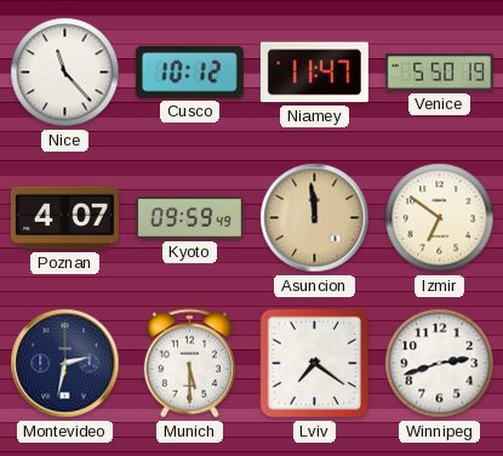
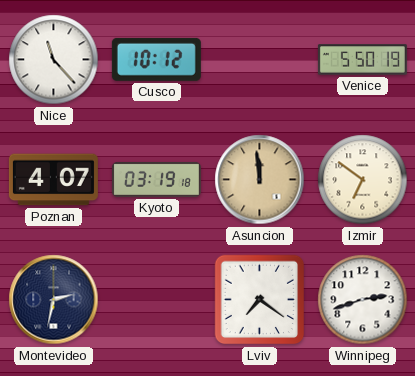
Niamey: 11:47 -> none (314, 73)
Kyoto: 09:59 -> 03:19 (156, 179)
Munich: 5:30 -> none (189, 364)
